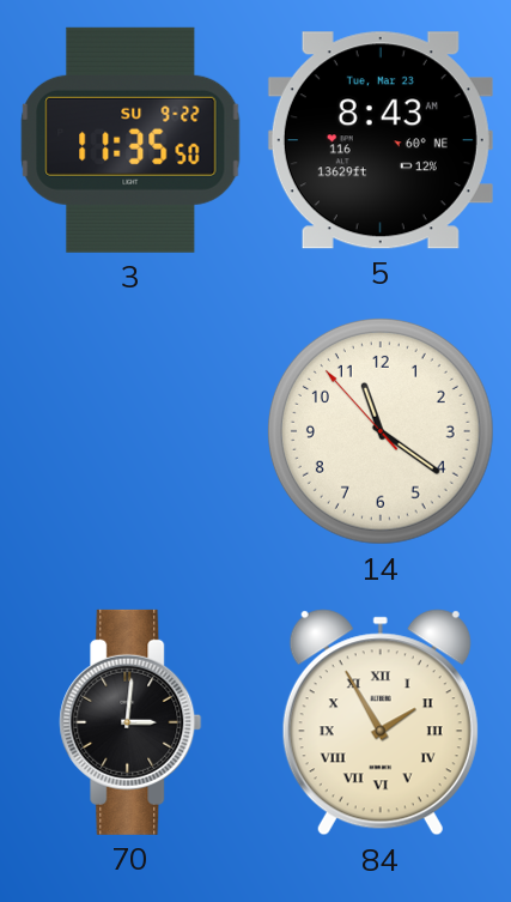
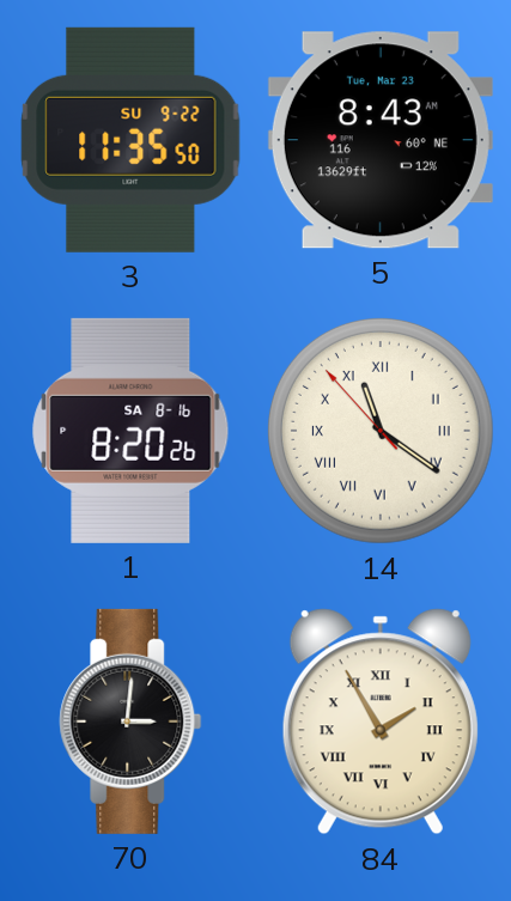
1: none -> 8:20 (130, 431)
14 numerals: Arabic -> Roman (381, 431)
